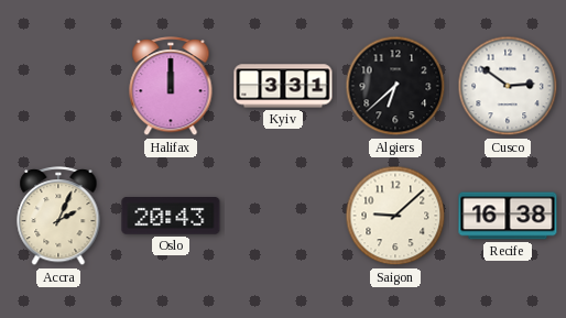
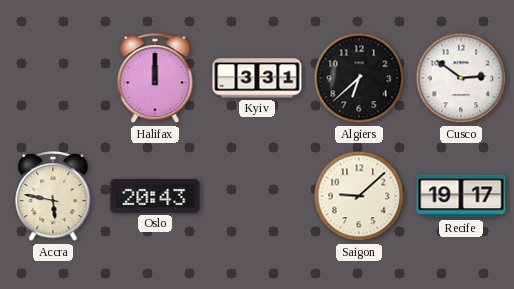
Accra: 2:04 -> 5:47 (53, 197)
Recife: 16:38 -> 19:17 (461, 196)
